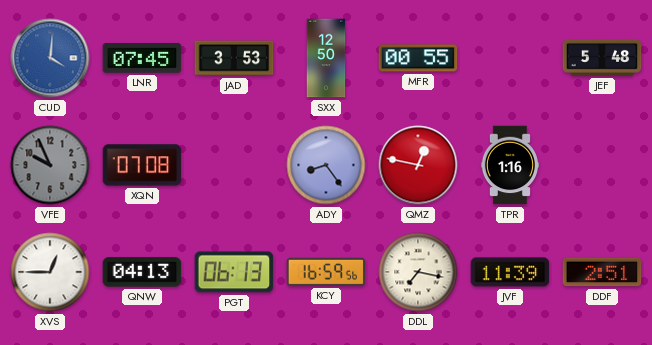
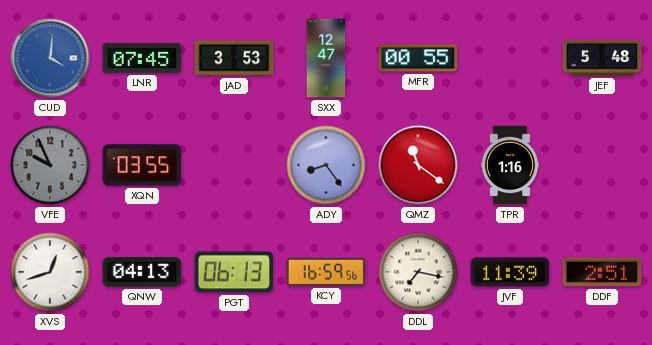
SXX: 12:50 -> 12:47 (326, 58)
XQN: 07:08 -> 03:55 (142, 165)
QMZ: 12:47 -> 11:21 (418, 165)
XVS: 12:45 -> 12:42 (50, 272)
